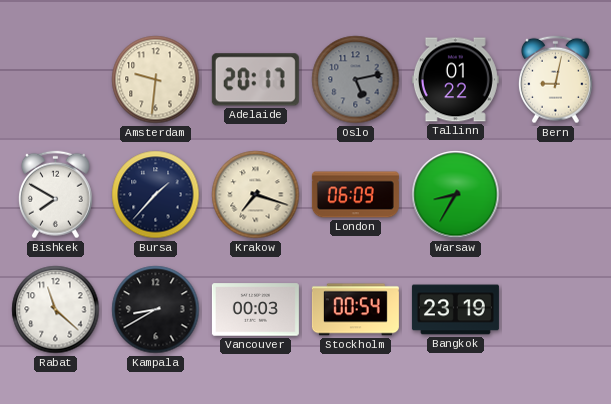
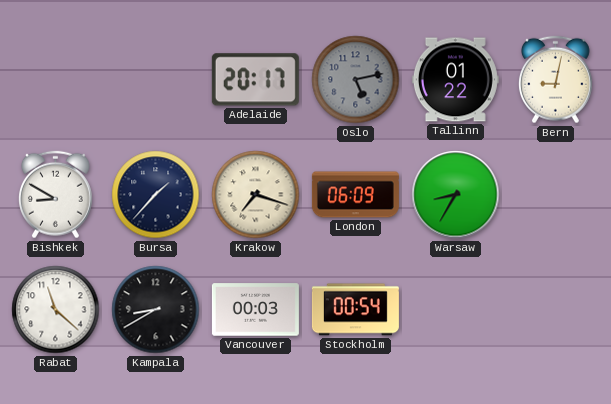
Amsterdam: 9:31 -> none (156, 80)
Bishkek: 7:50 -> 8:50 (55, 195)
Bangkok: 23:19 -> none (455, 310)
